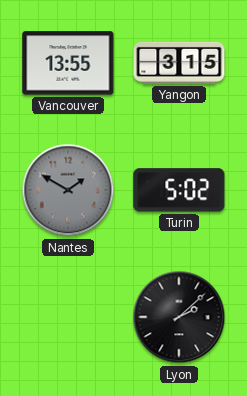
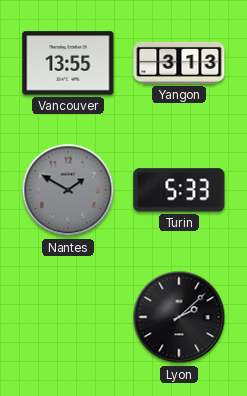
Yangon: 3:15 -> 3:13 (179, 63)
Turin: 5:02 -> 5:33 (179, 190)
